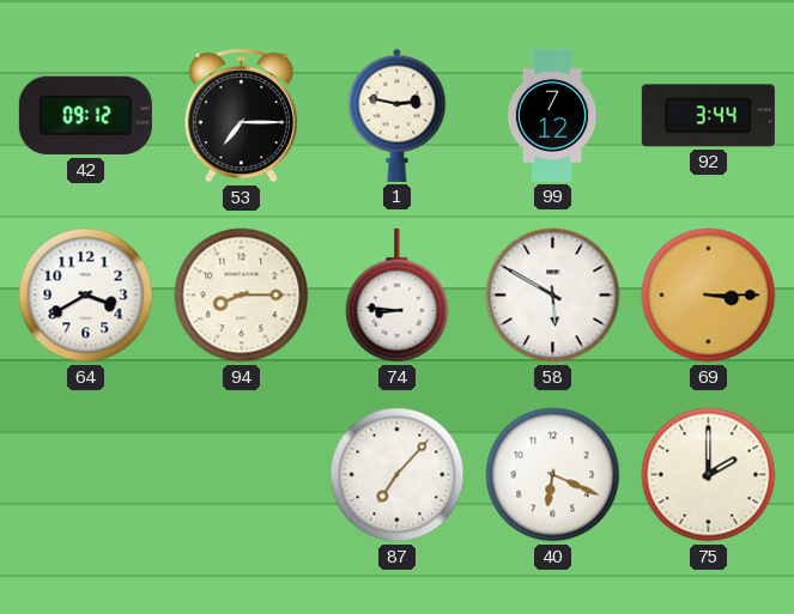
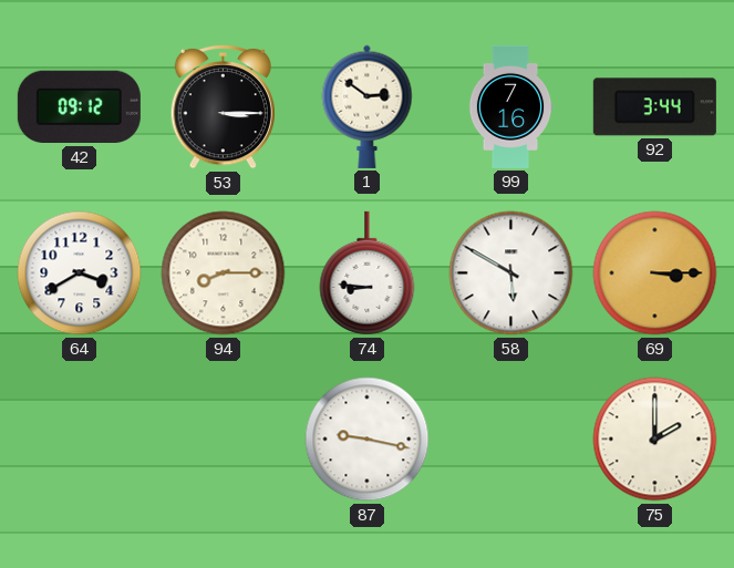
53: 7:15 -> 3:15 (223, 106)
1: 2:47 -> 2:51 (368, 106)
99: 7:12 -> 7:16 (510, 106)
87: 7:07 -> 9:17 (368, 440)
40: 6:19 -> none (553, 475)
